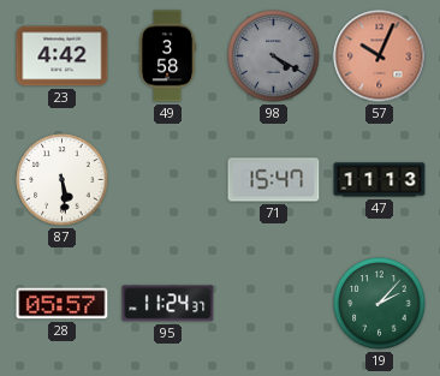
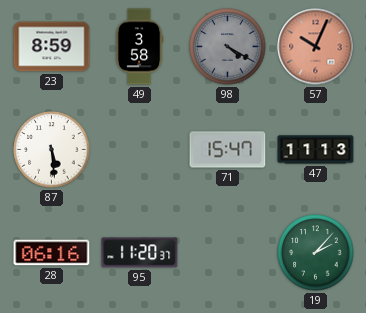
23: 4:42 -> 8:59 (52, 47)
28: 05:57 -> 06:16 (52, 253)
95: 11:24 -> 11:20 (140, 253)
